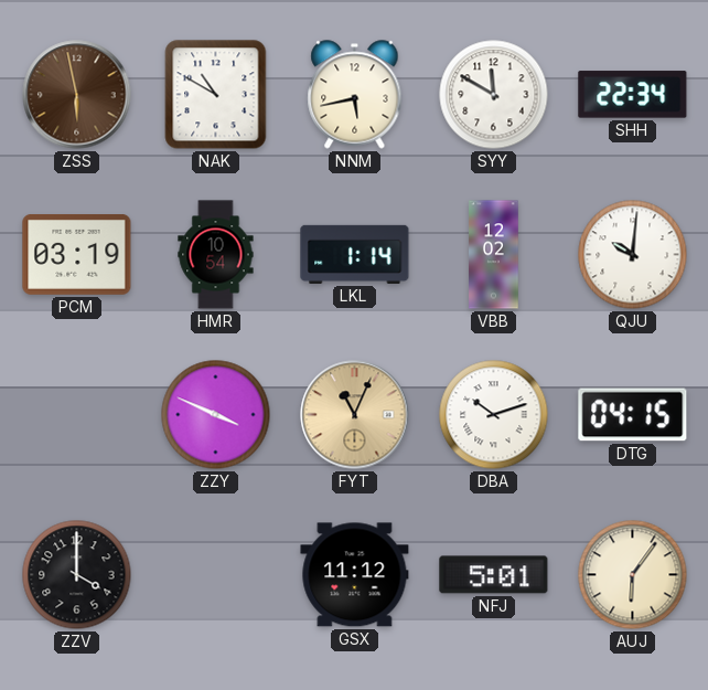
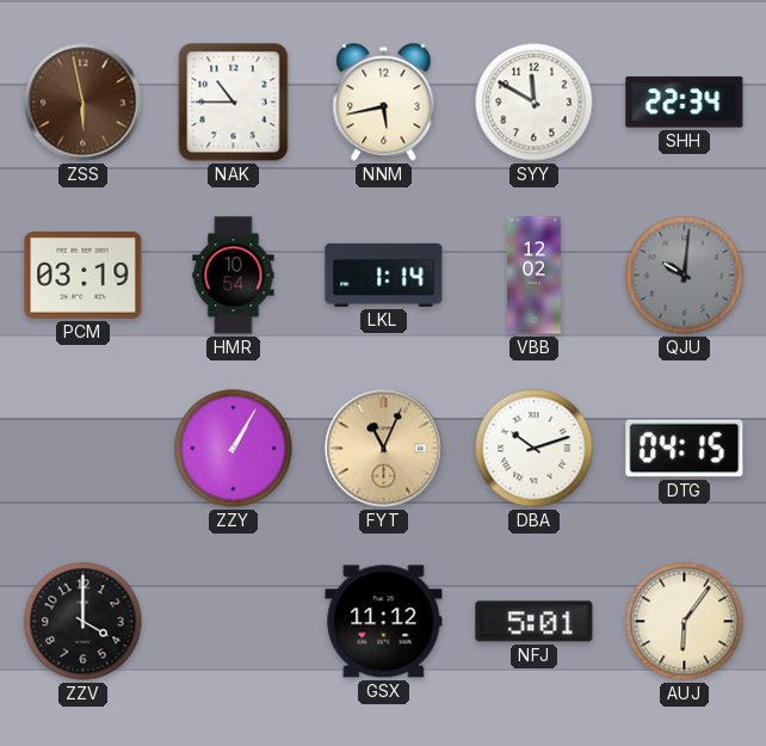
NAK: 10:50 -> 10:45 (234, 103)
QJU dial: white -> grey (685, 276)
ZZY: 3:49 -> 1:05 (234, 449)
